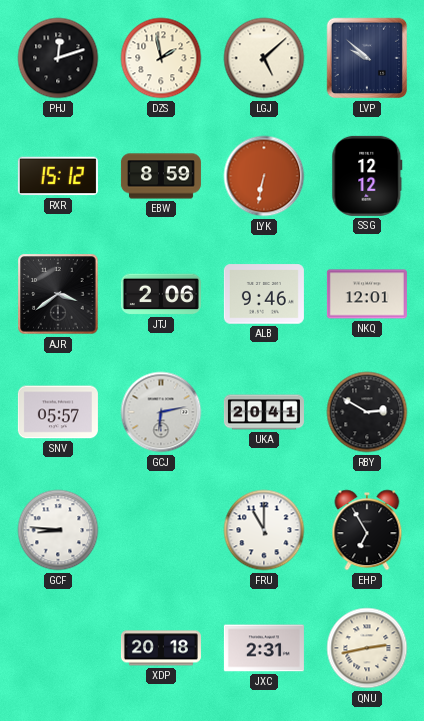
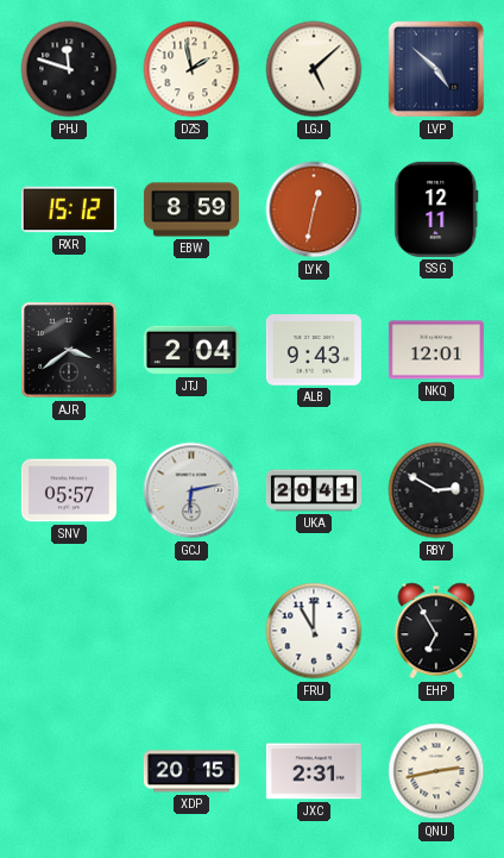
PHJ: 12:12 -> 11:48 (69, 69)
LVP: 9:52 -> 4:52 (436, 69)
LYK: 6:32 -> 12:32 (314, 209)
SSG: 12:12 -> 12:11 (436, 209)
JTJ: 2:06 -> 2:04 (191, 350)
ALB: 9:46 -> 9:43 (314, 350)
GCF: 8:46 -> none (58, 530)
XDP: 20:18 -> 20:15 (191, 771)
